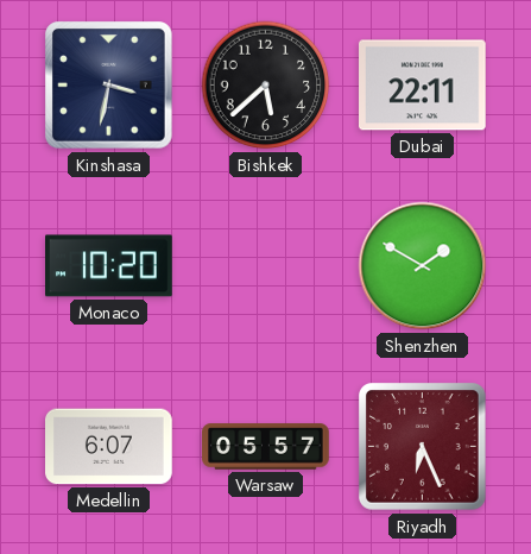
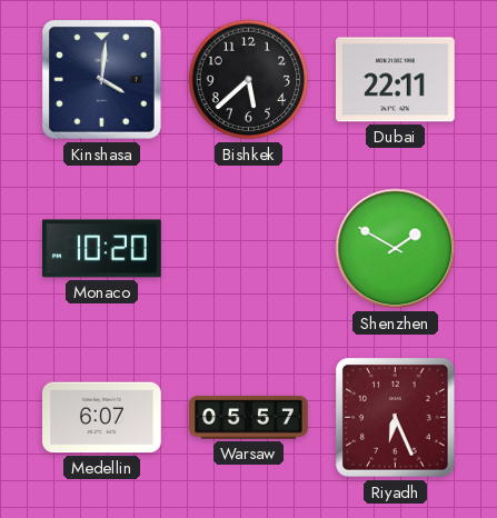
Kinshasa: 3:32 -> 4:01 (102, 80)
